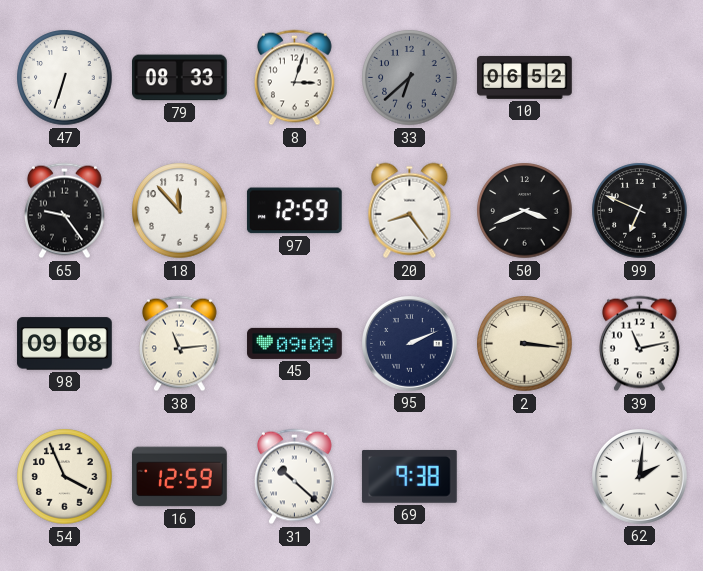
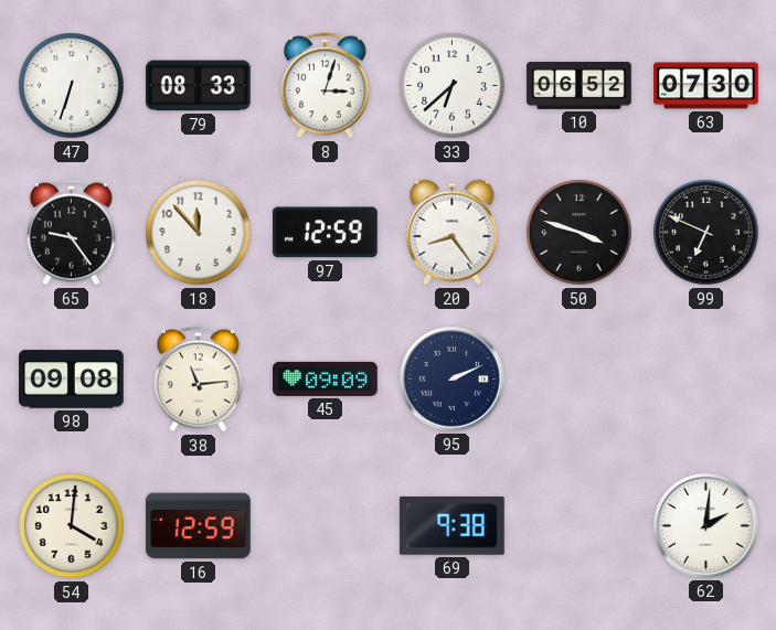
33 dial: grey -> white (453, 86)
63: none -> 07:30 (706, 86)
50: 3:41 -> 3:48 (580, 233)
2: 3:16 -> none (525, 344)
39: 11:13 -> none (640, 344)
54: 3:56 -> 4:01 (72, 526)
31: 10:22 -> none (295, 477)
